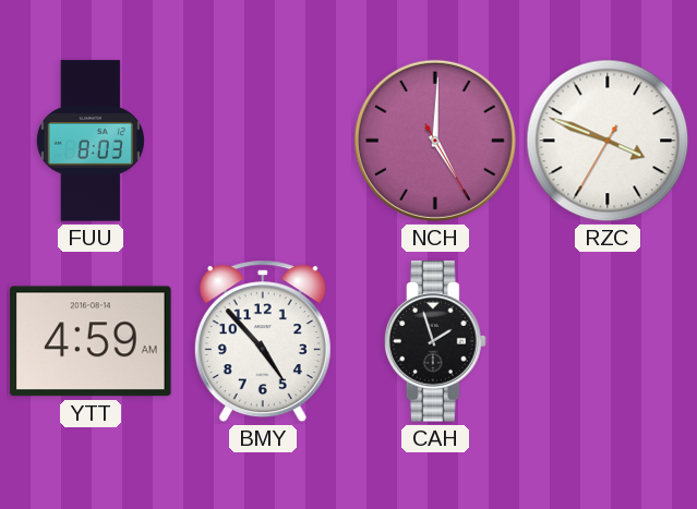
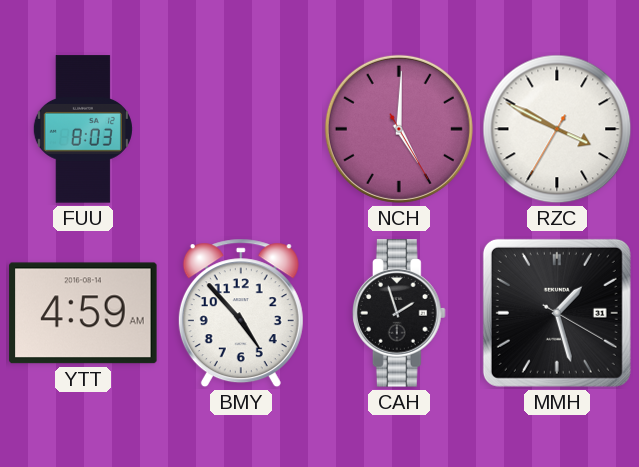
RZC: 3:48 -> 3:49 (557, 129)
MMH: none -> 1:27 (557, 313)
